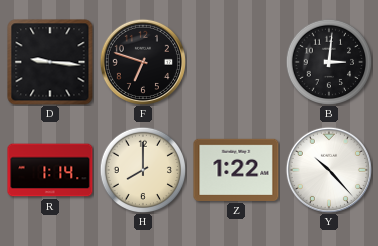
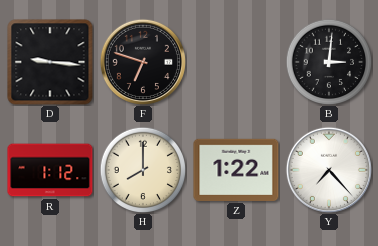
R: 1:14 -> 1:12 (50, 170)
Y: 10:23 -> 7:23 (329, 170)
